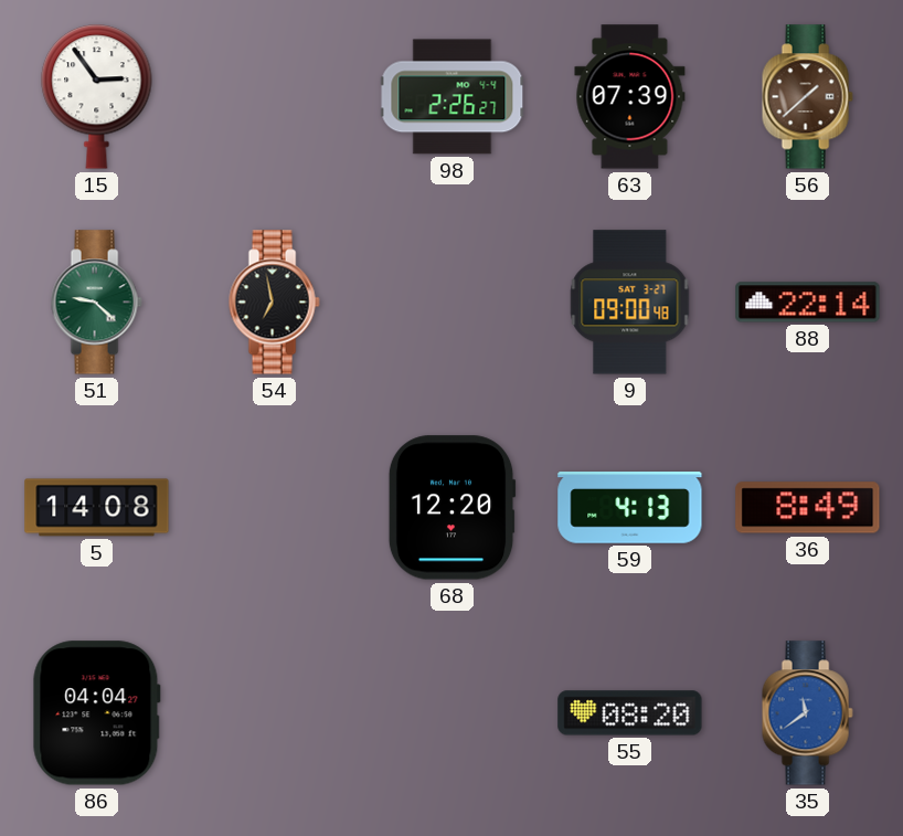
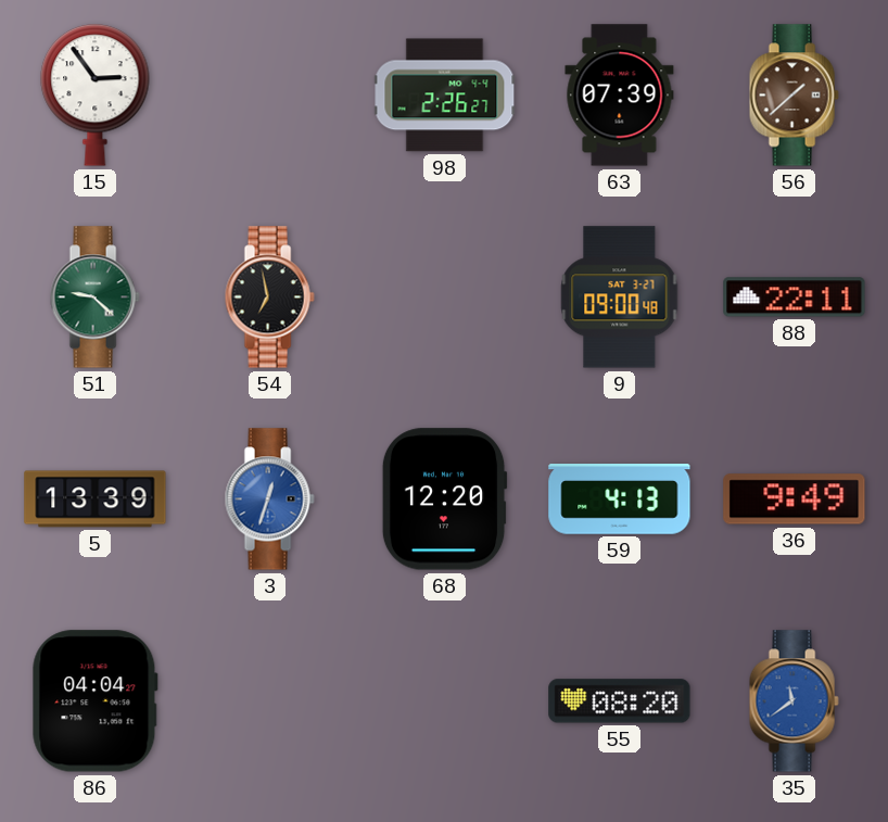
88: 22:14 -> 22:11 (795, 298)
5: 14:08 -> 13:39 (96, 499)
3: none -> 12:33 (269, 499)
36: 8:49 -> 9:49 (795, 499)
